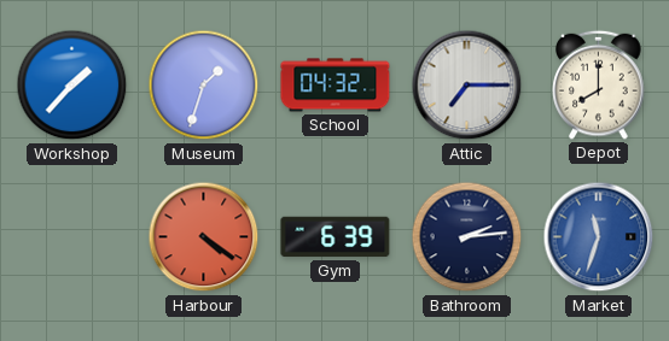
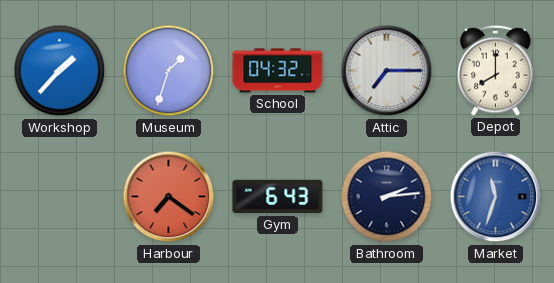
Harbour: 4:21 -> 7:21 (169, 197)
Gym: 6:39 -> 6:43 (278, 197)
